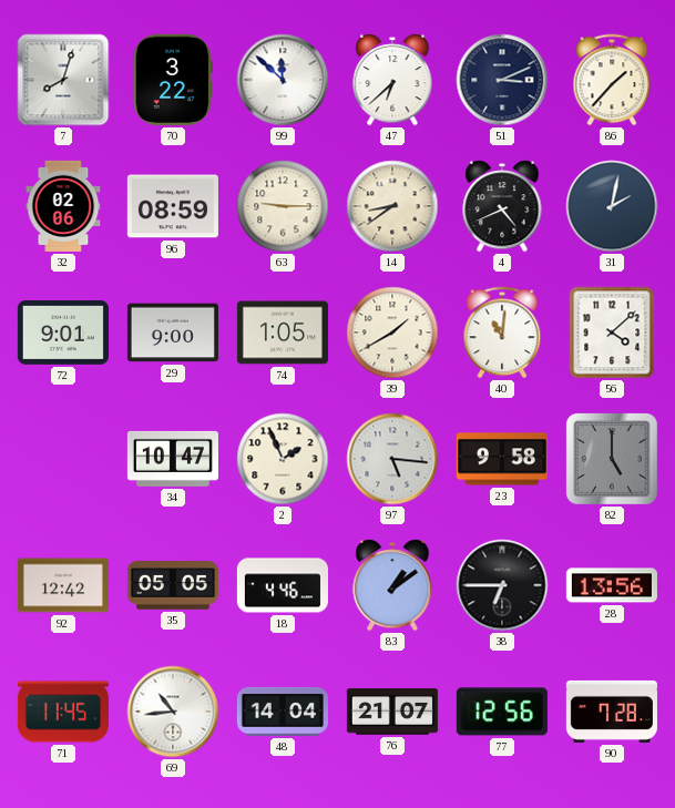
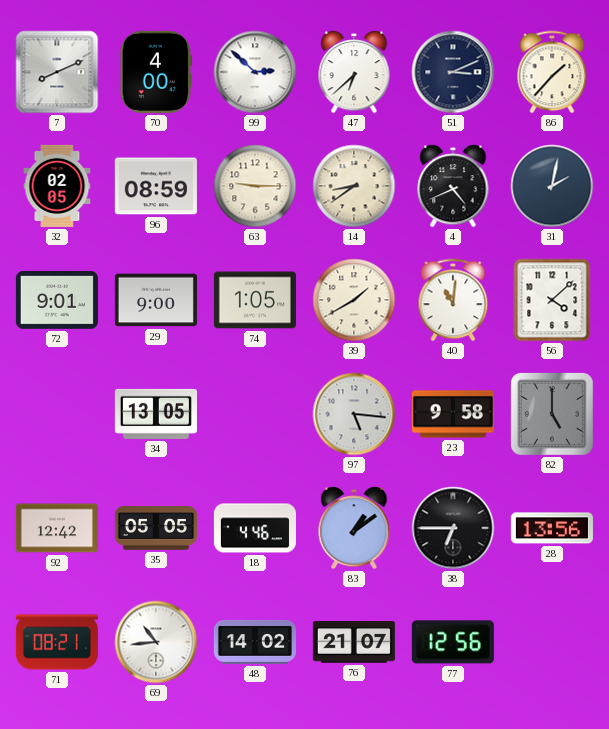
7: 8:03 -> 8:11 (57, 72)
70: 3:22 -> 4:00 (155, 72)
99: 11:52 -> 2:52 (255, 72)
32: 02:06 -> 02:05 (57, 186)
34: 10:47 -> 13:05 (156, 414)
2: 1:56 -> none (283, 459)
71: 11:45 -> 08:21 (57, 642)
48: 14:04 -> 14:02 (255, 642)
90: 7:28 -> none (612, 712)
